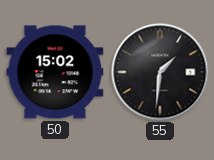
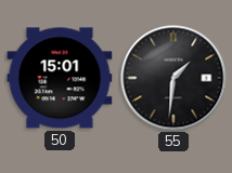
50: 15:02 -> 15:01 (60, 78)
